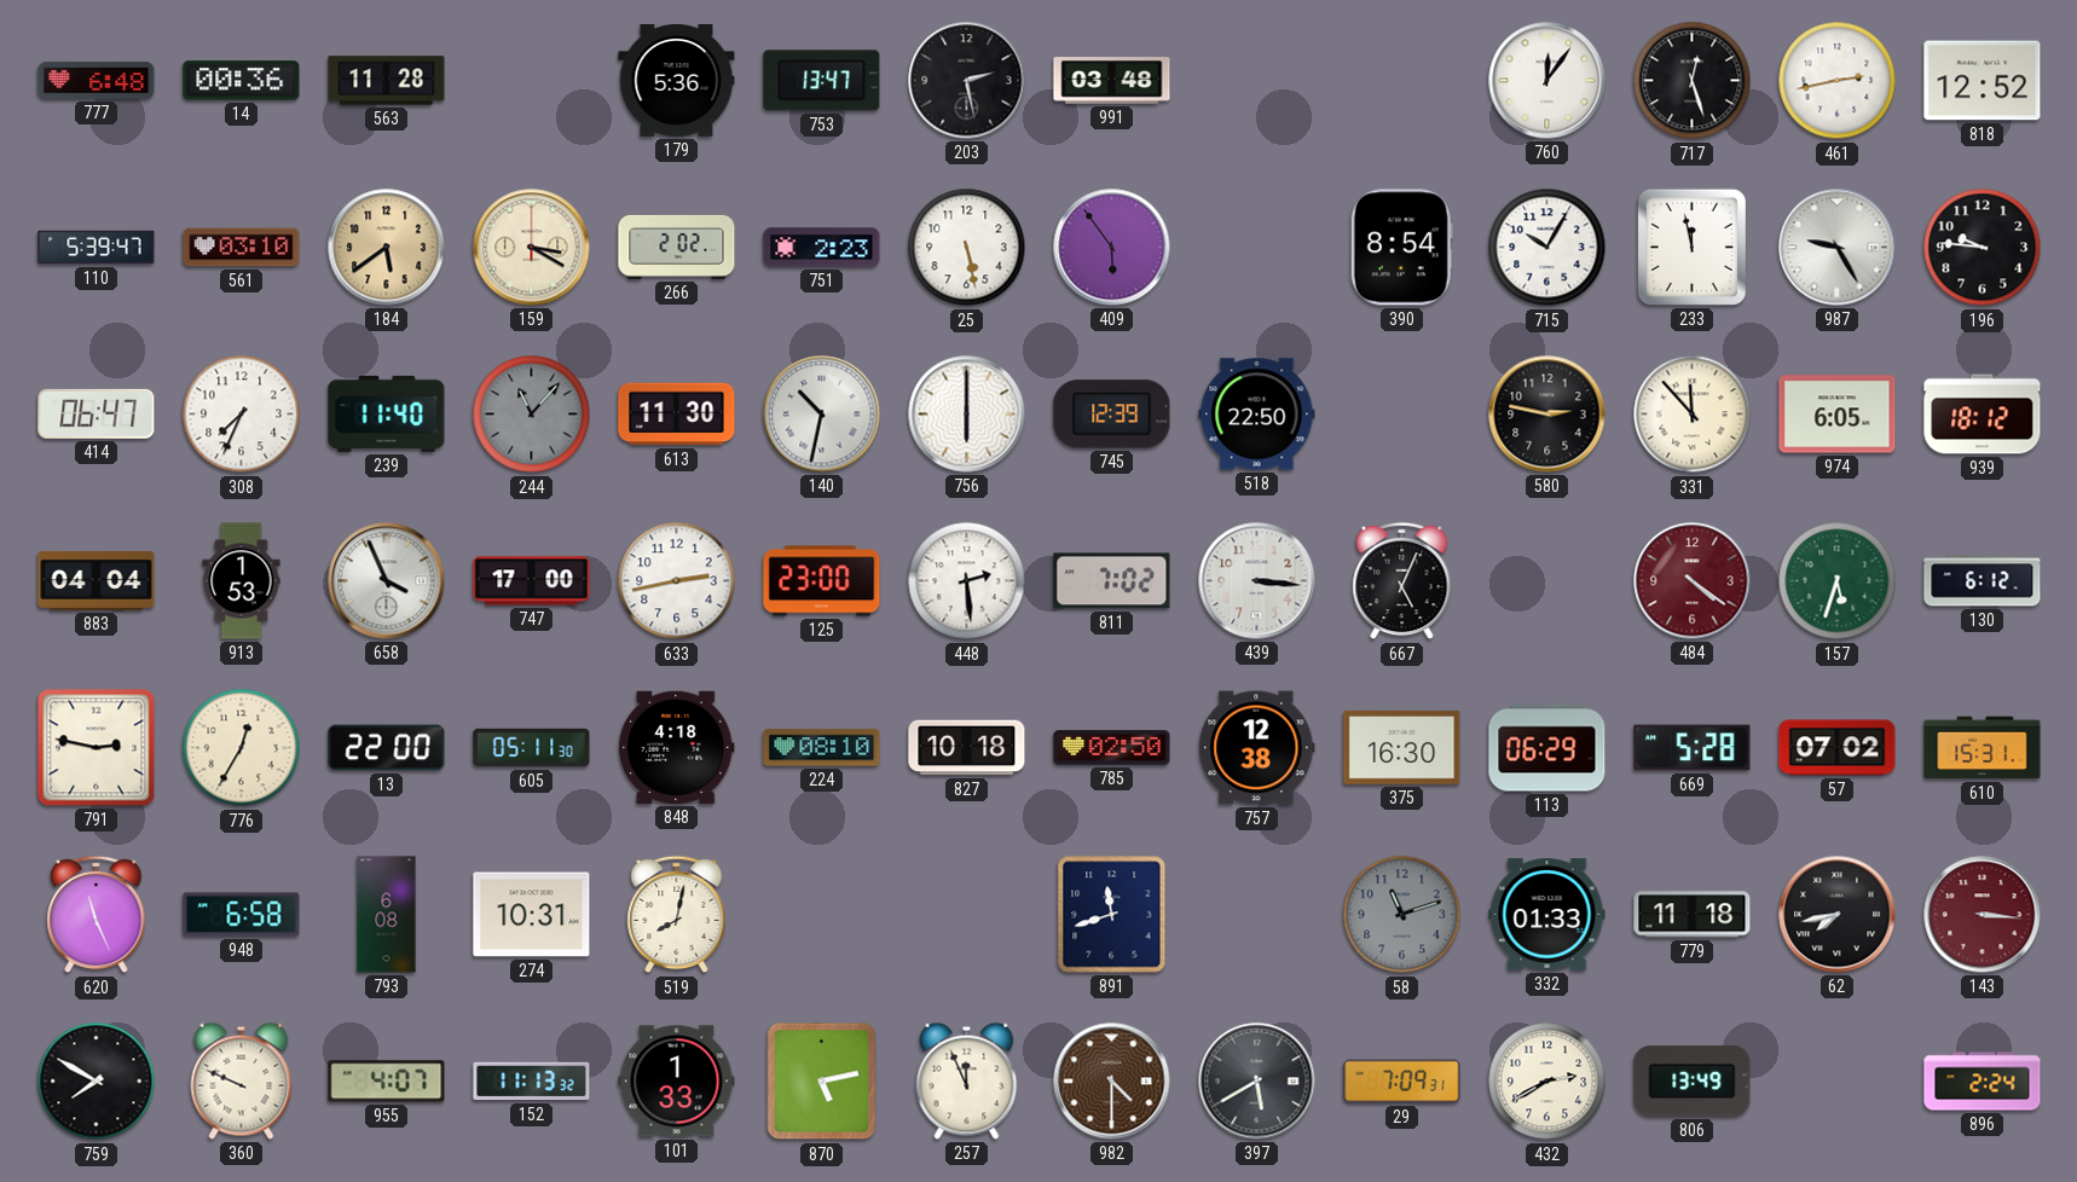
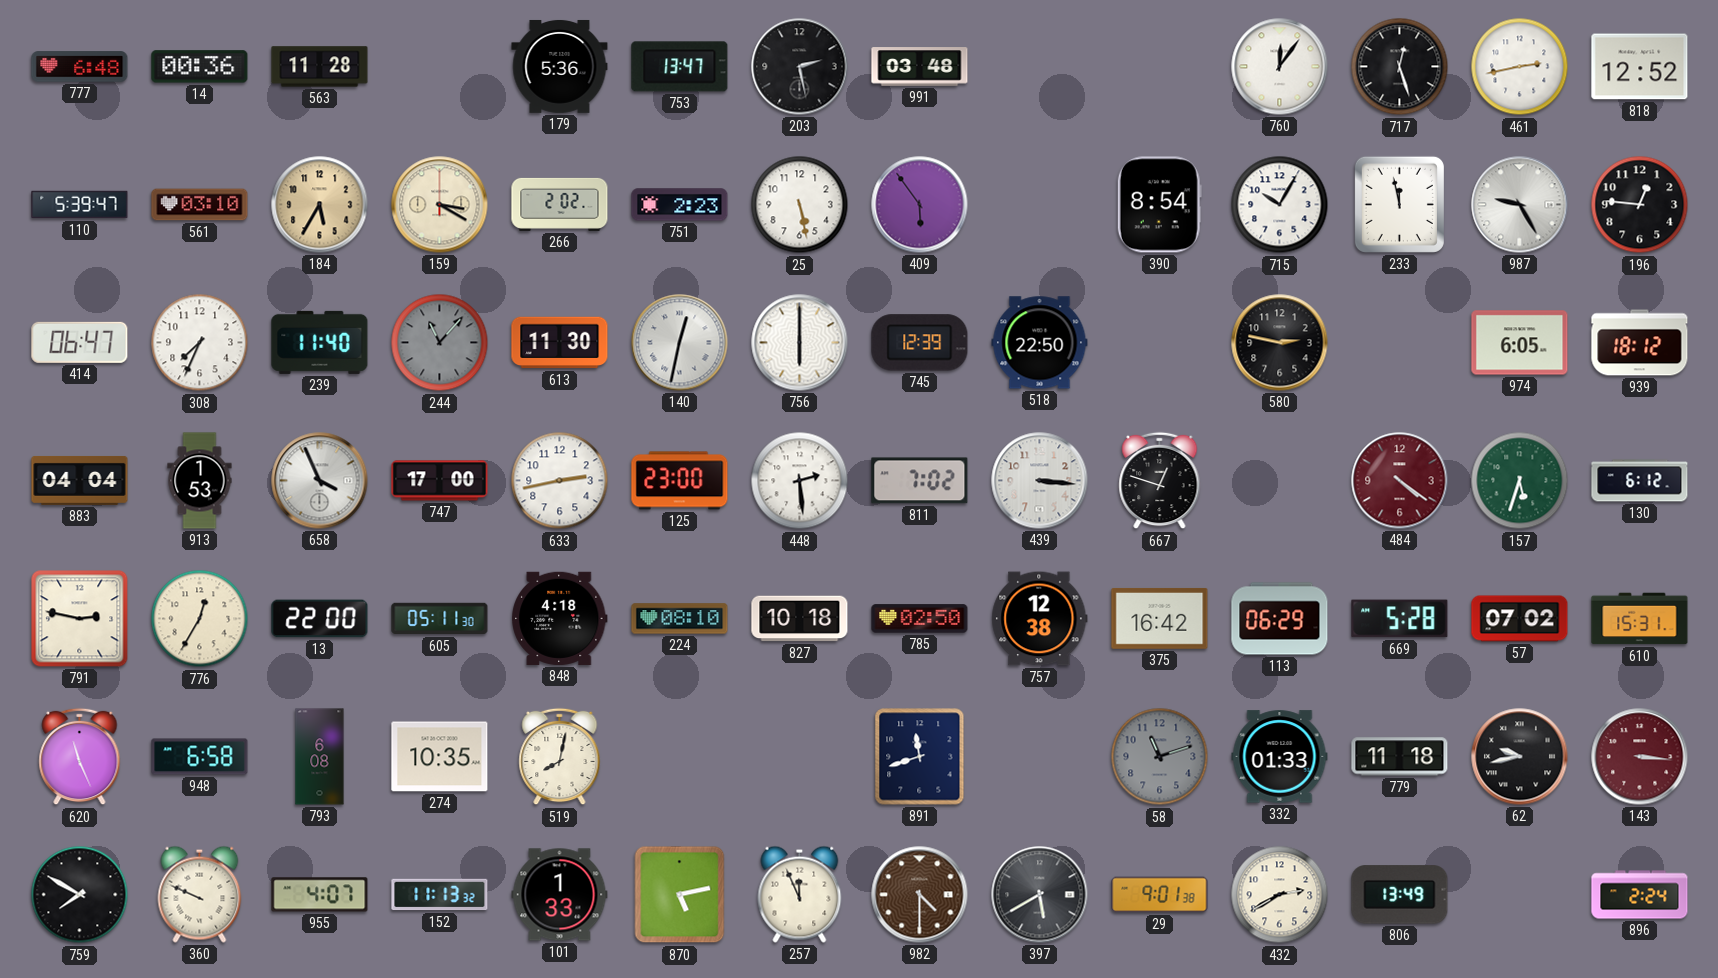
184: 5:39 -> 5:35 (320, 205)
196: 9:46 -> 12:46 (1640, 205)
140: 10:32 -> 12:32 (680, 343)
331: 11:53 -> none (1693, 415)
667: 5:04 -> 12:48 (1160, 481)
375: 16:30 -> 16:42 (1160, 618)
274: 10:31 -> 10:35 (440, 757)
62: 7:43 -> 9:43 (1520, 757)
29: 7:09 -> 9:01 (1160, 895)
